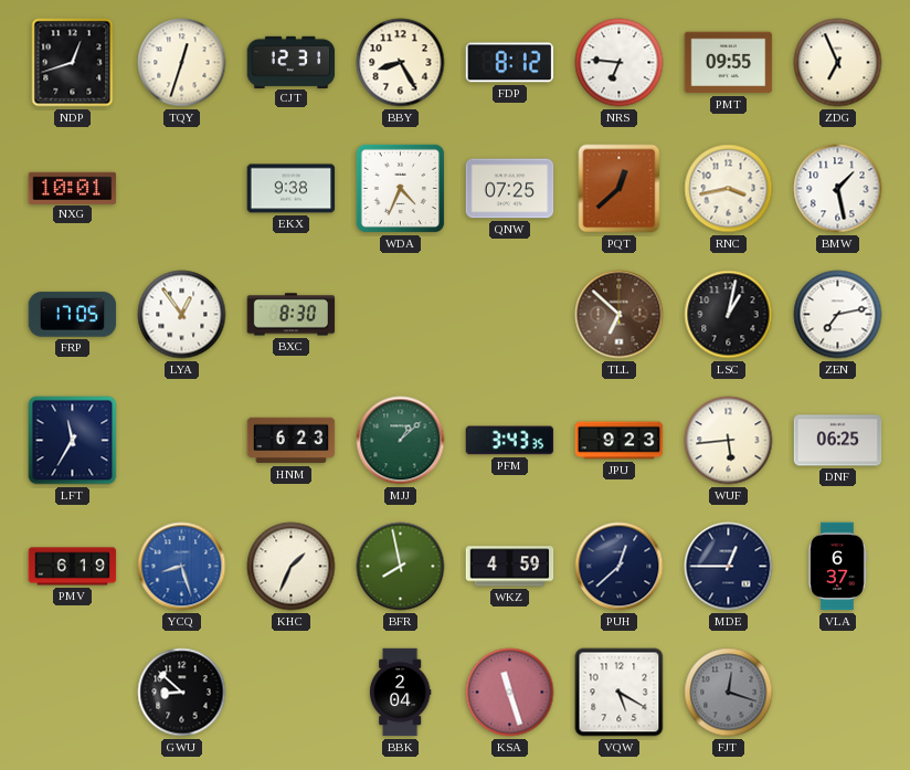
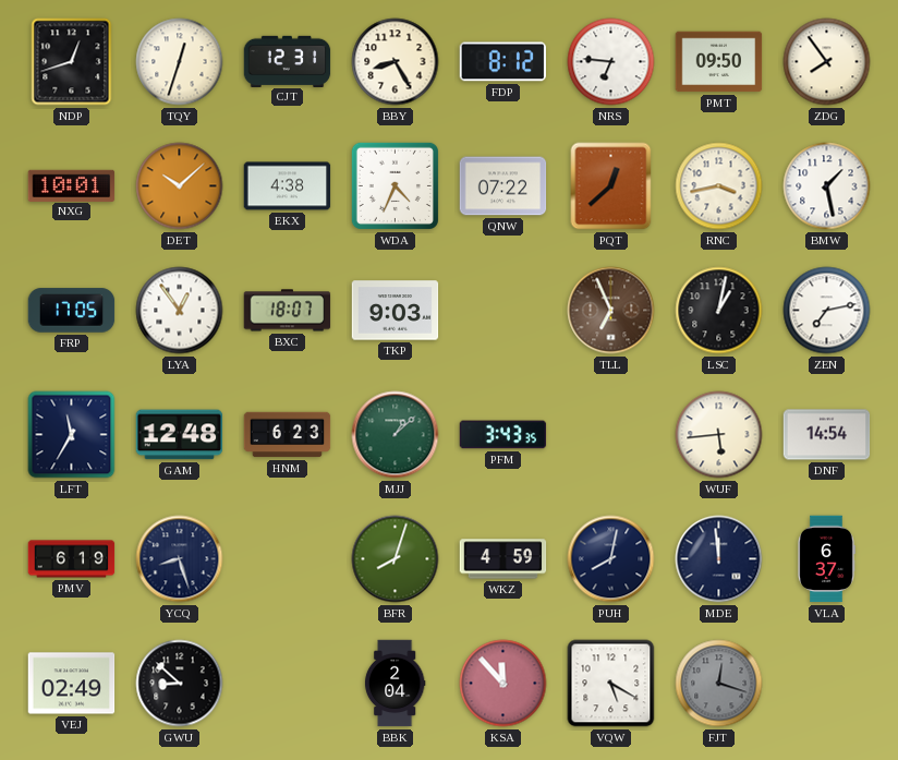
PMT: 09:55 -> 09:50 (719, 62)
ZDG: 6:56 -> 7:54 (827, 62)
DET: none -> 10:08 (180, 186)
EKX: 9:38 -> 4:38 (288, 186)
QNW: 07:25 -> 07:22 (503, 186)
BXC: 8:30 -> 18:07 (288, 311)
TKP: none -> 9:03 (396, 311)
TLL: 6:52 -> 6:56 (611, 311)
GAM: none -> 12:48 (180, 435)
JPU: 9:23 -> none (620, 441)
DNF: 06:25 -> 14:54 (827, 435)
YCQ dial: blue -> navy (180, 559)
KHC: 1:34 -> none (292, 567)
BFR: 7:58 -> 8:03 (396, 559)
PUH: 12:38 -> 8:02 (611, 559)
MDE: 12:45 -> 11:59 (719, 559)
VEJ: none -> 02:49 (72, 684)
KSA: 11:27 -> 11:53 (503, 684)
